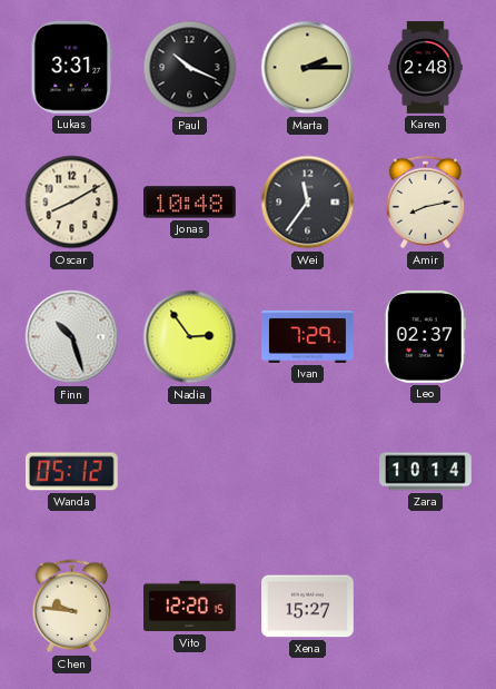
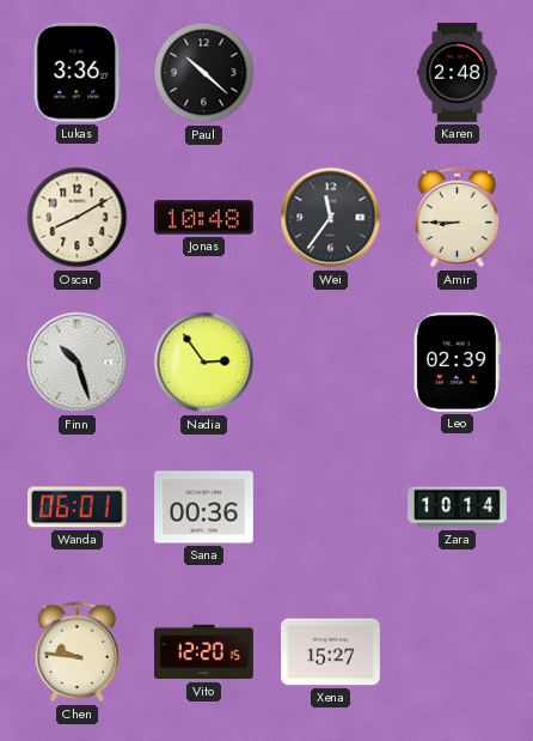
Lukas: 3:31 -> 3:36 (76, 73)
Paul: 10:19 -> 10:22 (204, 73)
Marta: 2:15 -> none (308, 68)
Amir: 8:13 -> 8:45 (458, 218)
Ivan: 7:29 -> none (308, 336)
Leo: 02:37 -> 02:39 (457, 363)
Wanda: 05:12 -> 06:01 (76, 508)
Sana: none -> 00:36 (204, 508)
